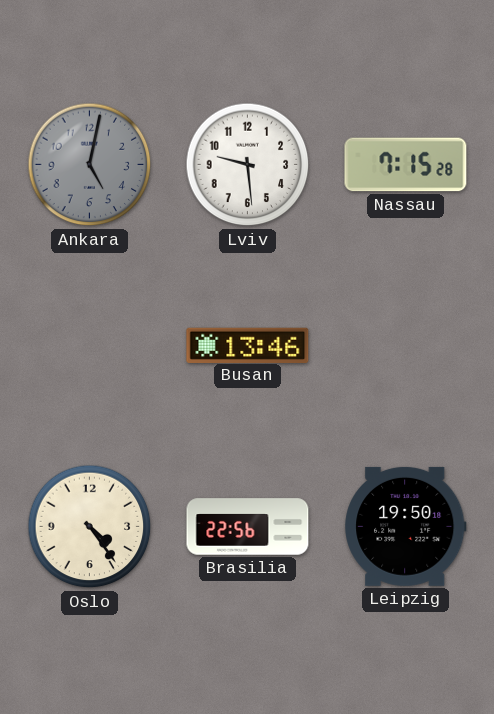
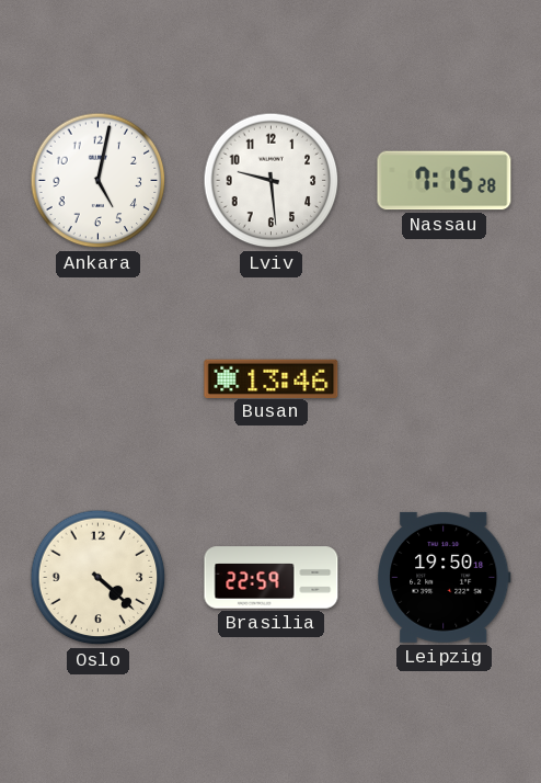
Ankara dial: grey -> white (99, 181)
Oslo: 4:24 -> 4:22 (99, 578)
Brasilia: 22:56 -> 22:59 (272, 578)
